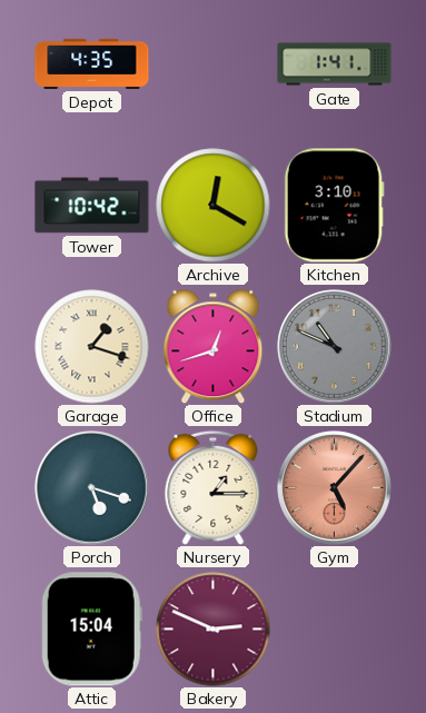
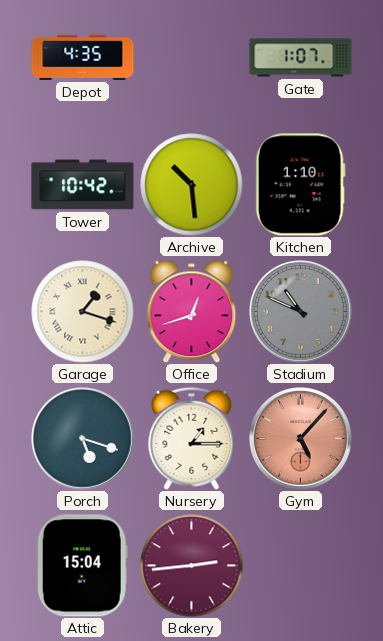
Gate: 1:41 -> 1:07 (301, 58)
Archive: 12:20 -> 10:29 (192, 185)
Kitchen: 3:10 -> 1:10 (300, 185)
Bakery: 2:49 -> 2:44 (192, 566)
